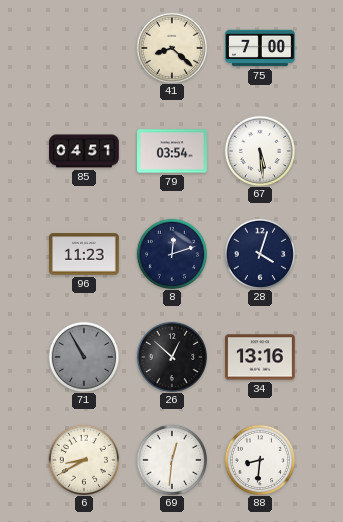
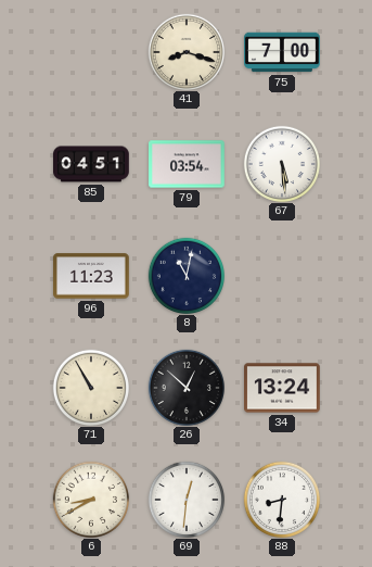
41: 8:22 -> 8:18 (185, 51)
8: 12:12 -> 11:02 (185, 275)
28: 4:03 -> none (259, 253)
71 dial: grey -> cream (90, 387)
34: 13:16 -> 13:24 (283, 388)
